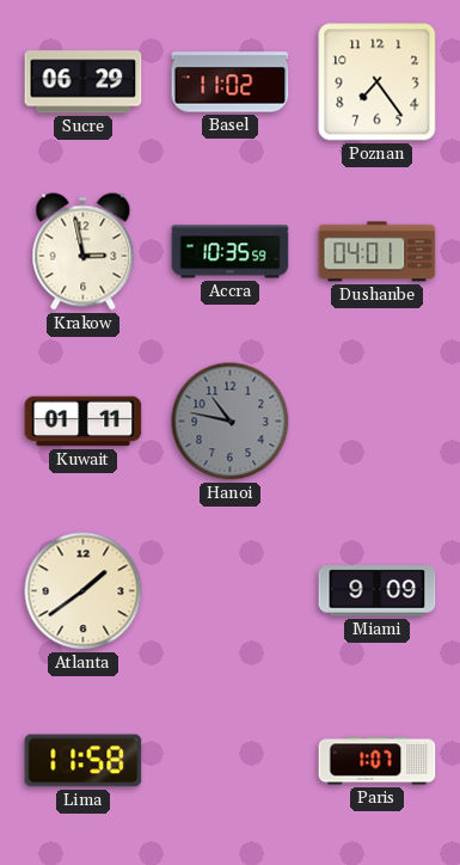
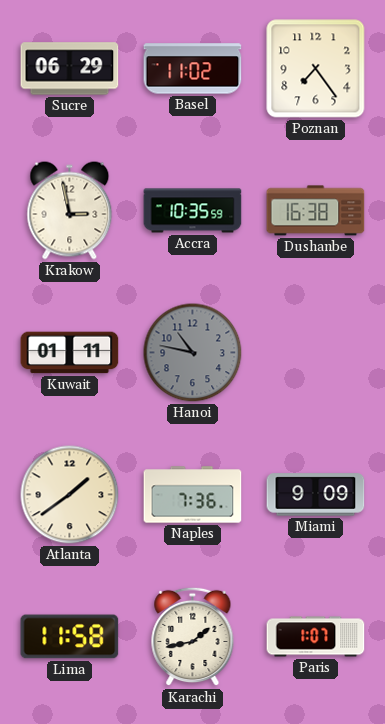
Dushanbe: 04:01 -> 16:38 (316, 211)
Naples: none -> 7:36 (193, 495)
Karachi: none -> 1:43 (193, 637)
